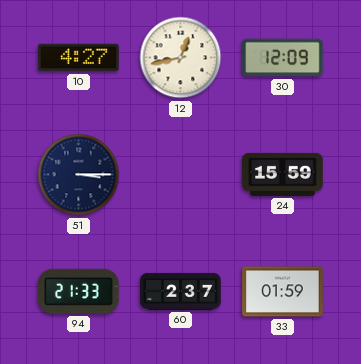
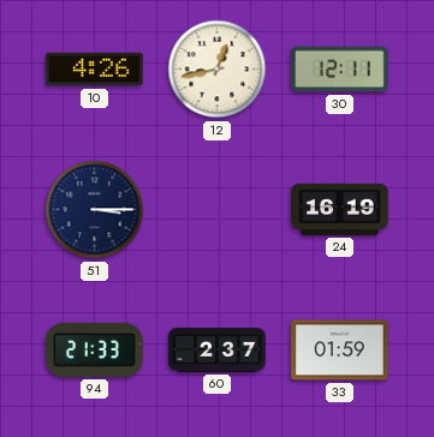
10: 4:27 -> 4:26 (95, 70)
30: 12:09 -> 12:11 (340, 70)
24: 15:59 -> 16:19 (340, 209)
